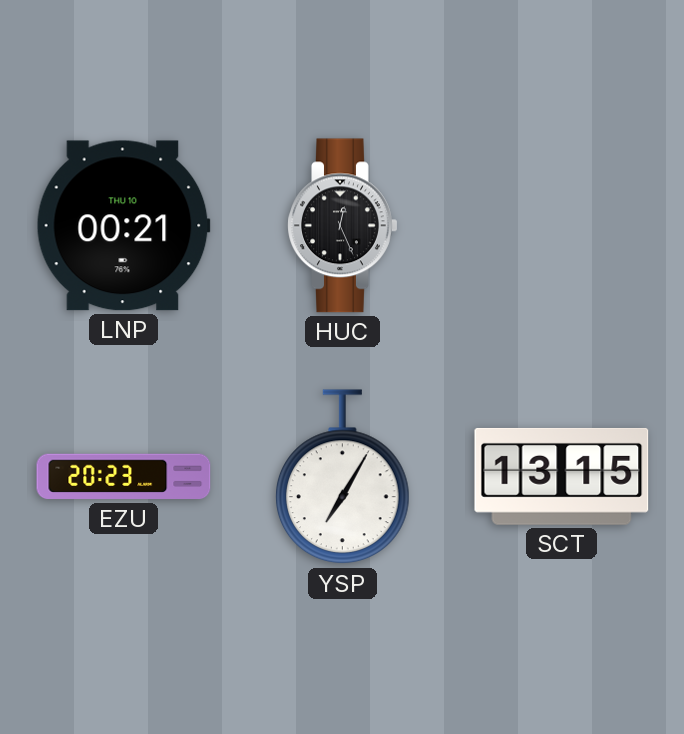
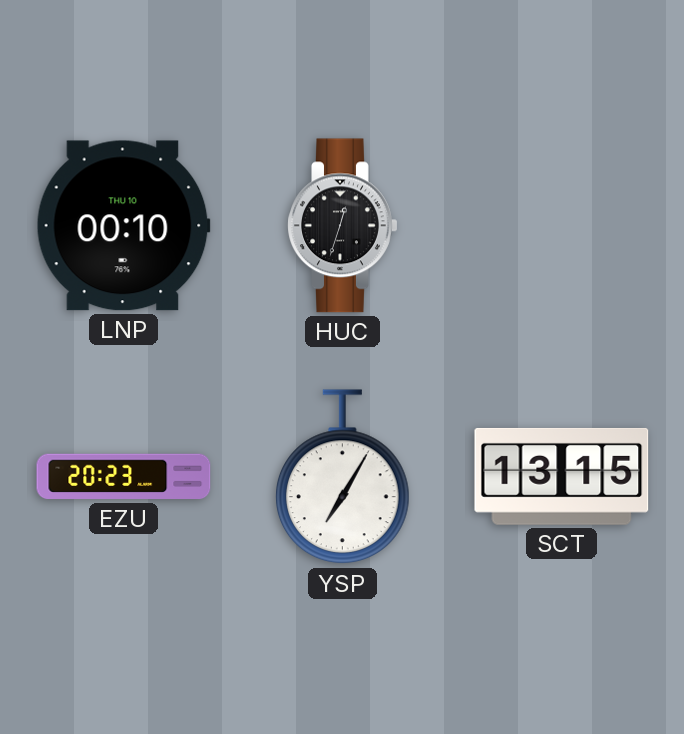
LNP: 00:21 -> 00:10 (123, 226)
HUC: 12:26 -> 12:33 (343, 226)
